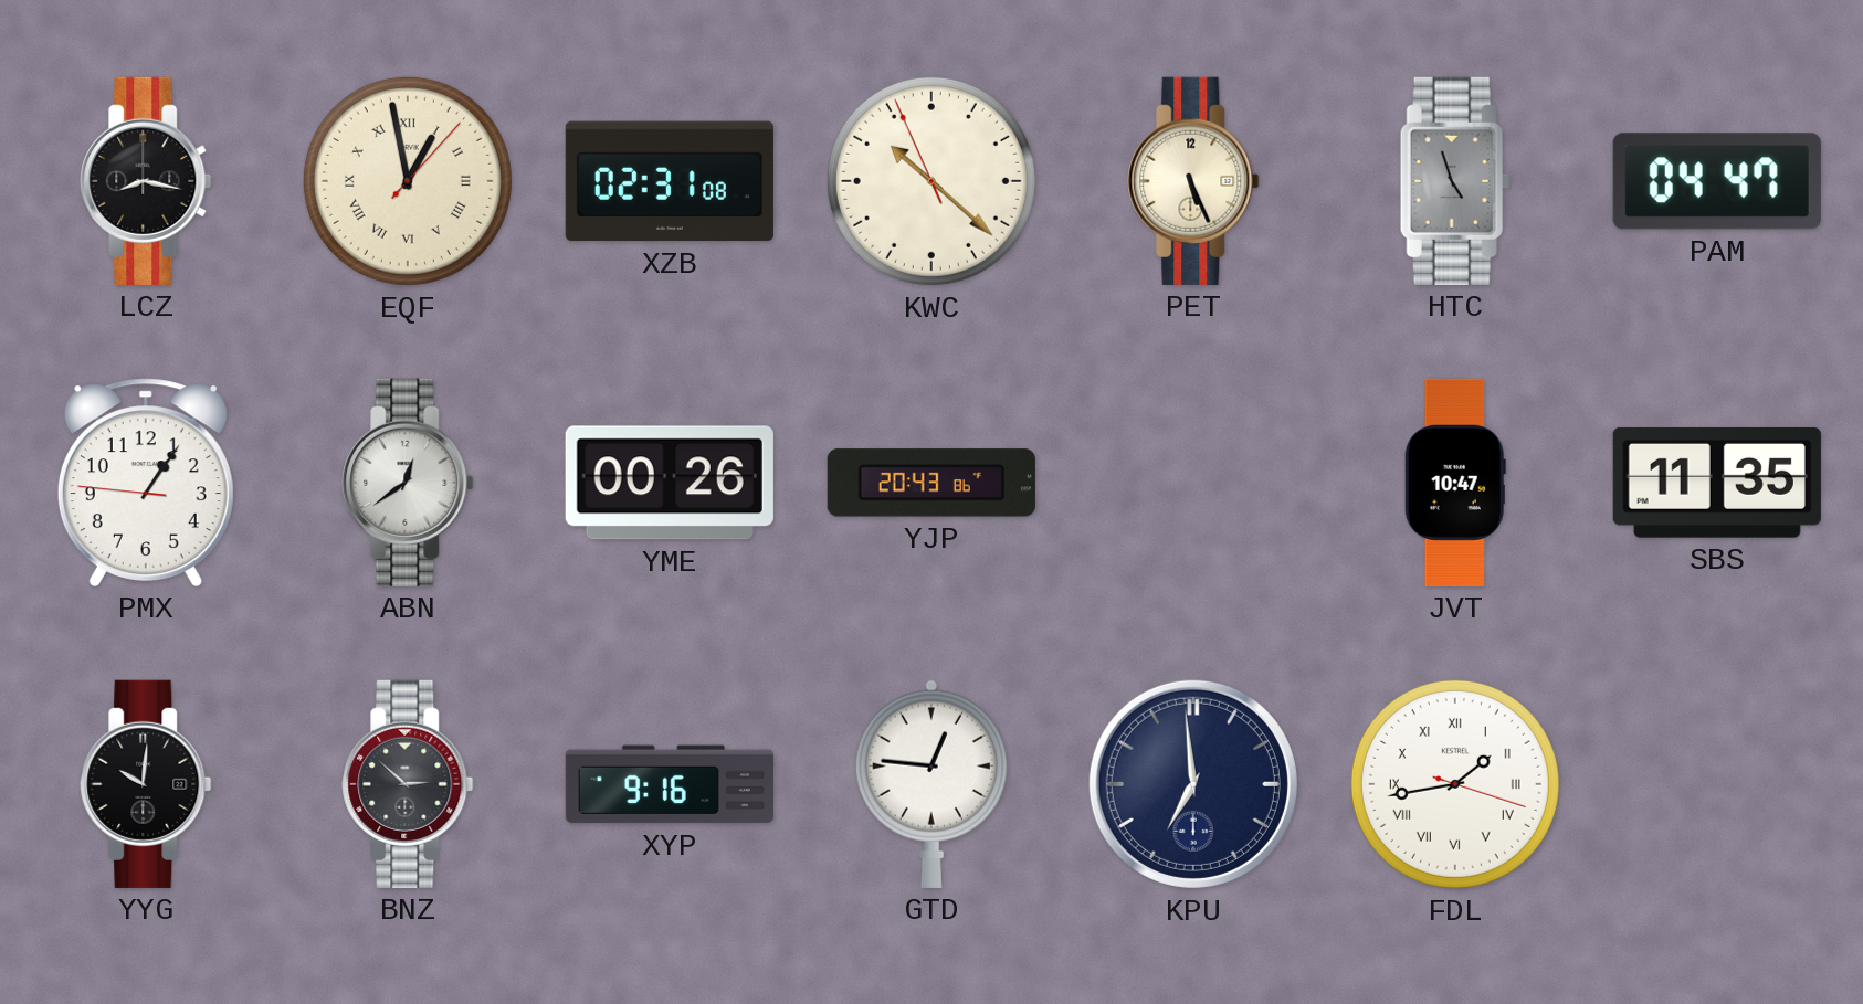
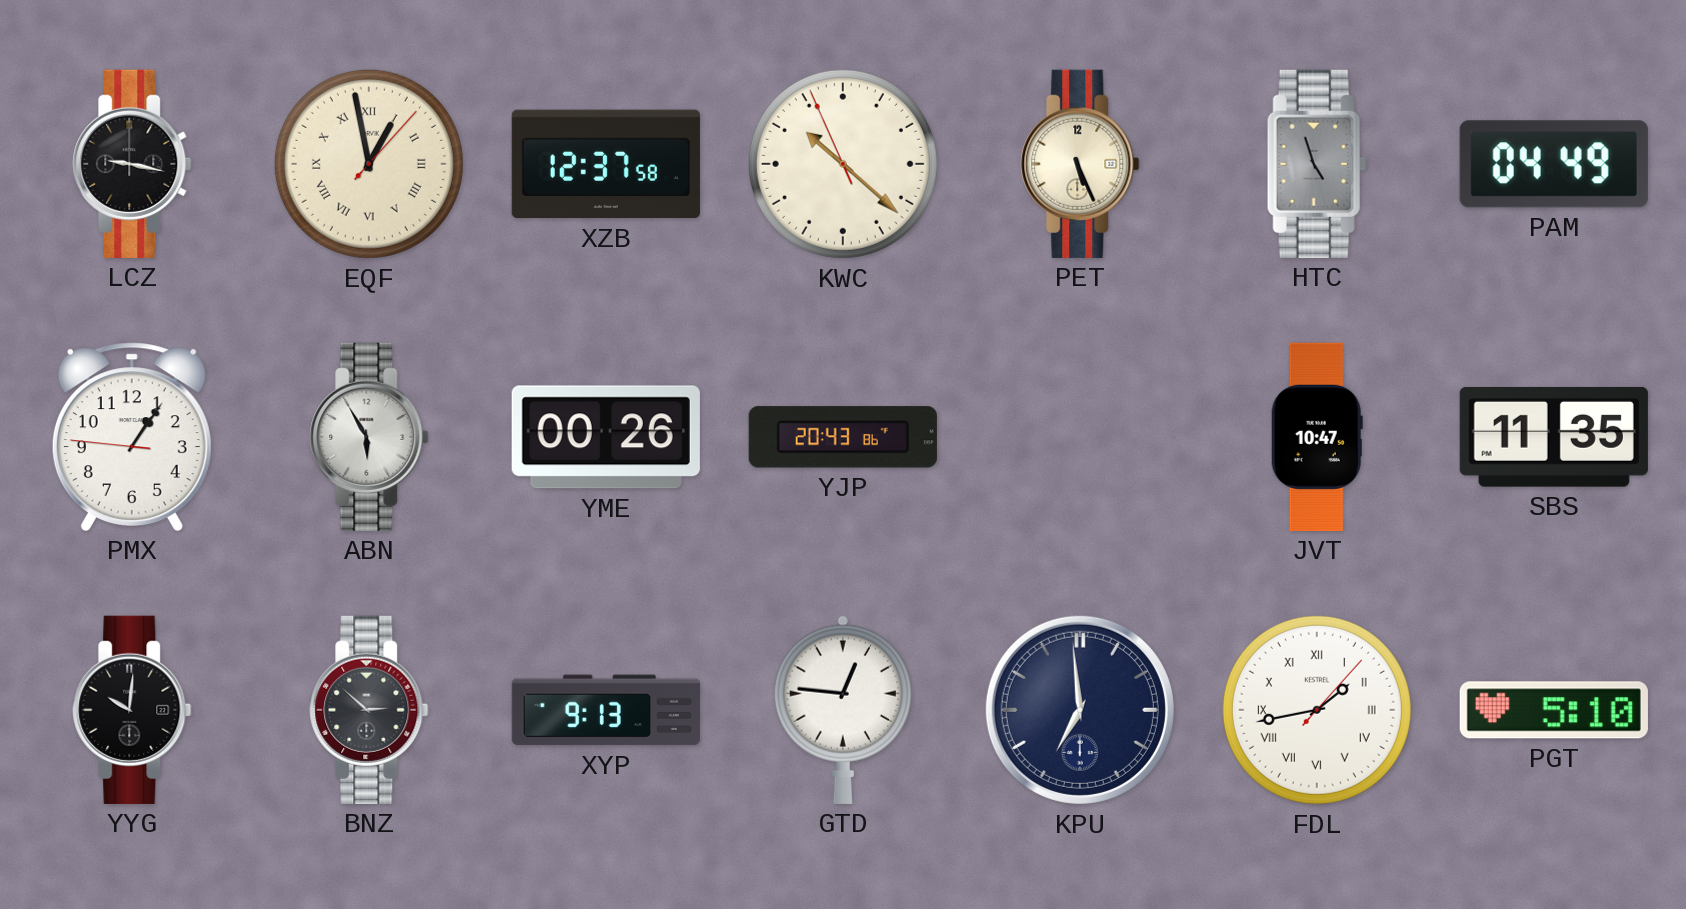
LCZ: 8:17 -> 9:17 (132, 164)
XZB: 02:31 -> 12:37 (606, 164)
PAM: 04:47 -> 04:49 (1554, 164)
ABN: 12:39 -> 5:55 (369, 437)
XYP: 9:16 -> 9:13 (606, 710)
FDL: 1:43:18 -> 1:43:07 (1317, 710)
PGT: none -> 5:10 (1554, 710)
